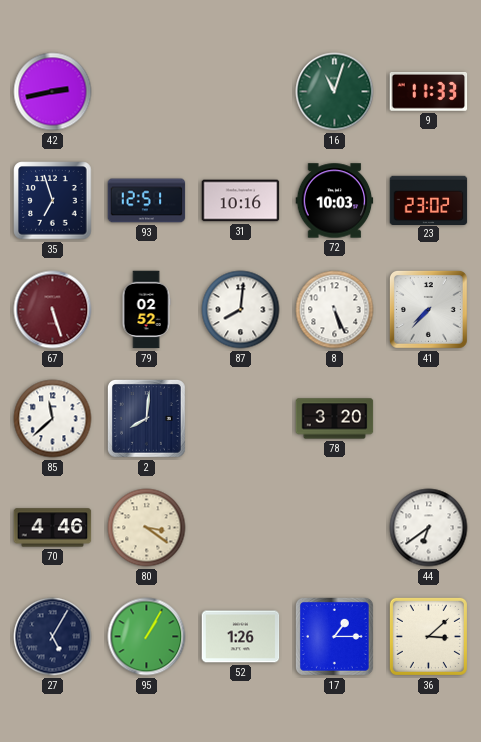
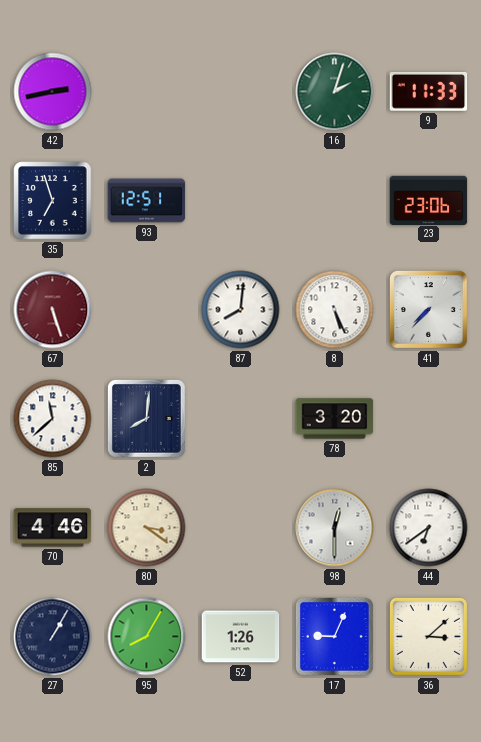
16: 11:03 -> 2:03 (335, 92)
31: 10:16 -> none (241, 201)
72: 10:03 -> none (335, 201)
23: 23:02 -> 23:06 (429, 200)
79: 02:52 -> none (146, 310)
98: none -> 12:30 (335, 528)
27: 5:05 -> 1:05 (53, 637)
95: 1:05 -> 8:05 (147, 637)
17: 1:15 -> 9:04 (335, 637)
